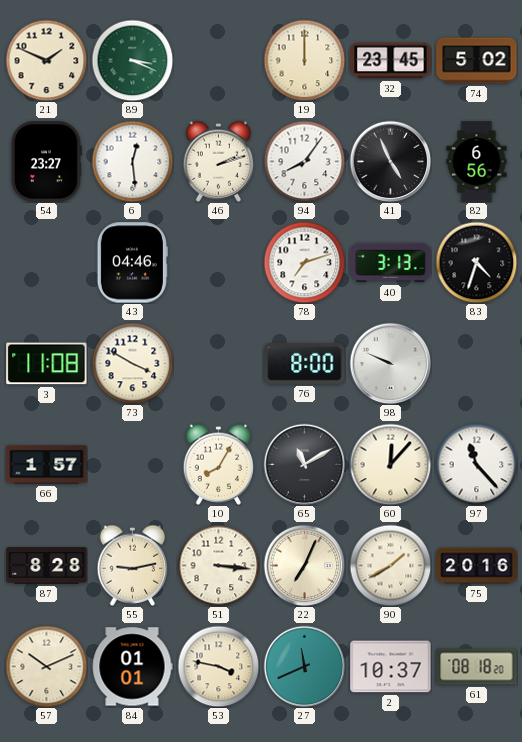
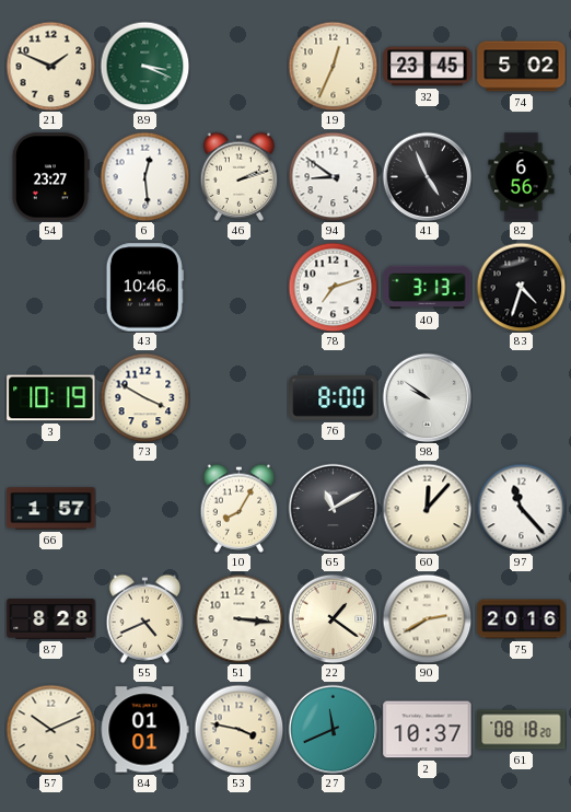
19: 12:00 -> 12:34 (333, 66)
94: 8:06 -> 8:51 (333, 176)
43: 04:46 -> 10:46 (144, 288)
3: 11:08 -> 10:19 (51, 398)
98: 9:49 -> 9:51 (427, 397)
55: 9:13 -> 4:41 (145, 618)
22: 7:04 -> 1:21 (333, 618)
90: 1:40 -> 2:40 (427, 618)
